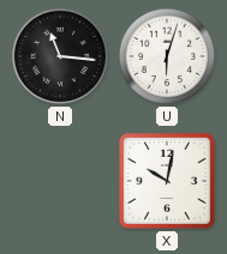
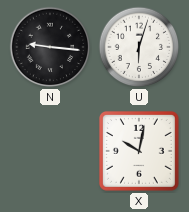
N: 11:16 -> 9:16 (50, 47)
